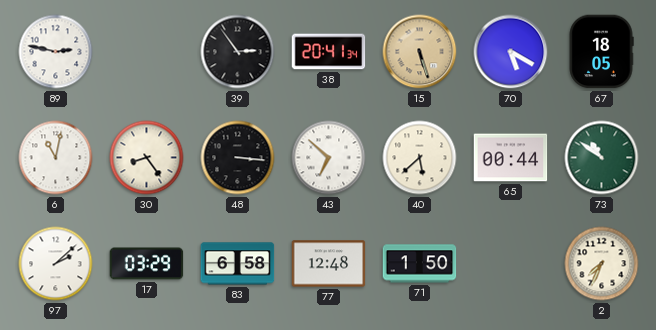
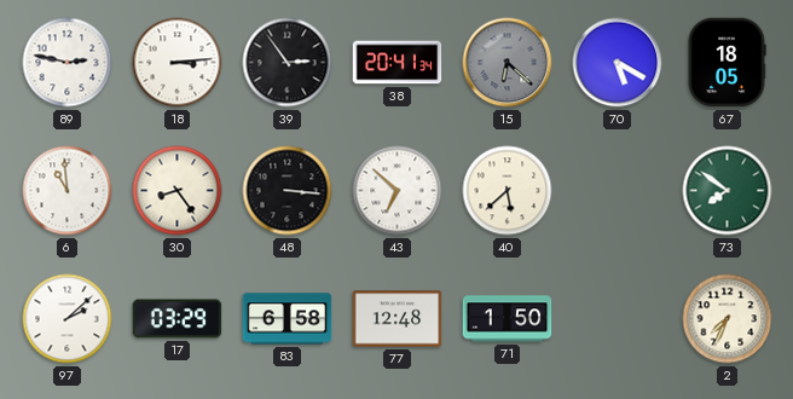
18: none -> 3:14 (178, 63)
15: 5:27 -> 6:22 (508, 63)
15 dial: champagne -> grey (508, 63)
6: 11:02 -> 10:59 (68, 191)
65: 00:44 -> none (511, 158)
73: 10:51 -> 7:51 (728, 191)
